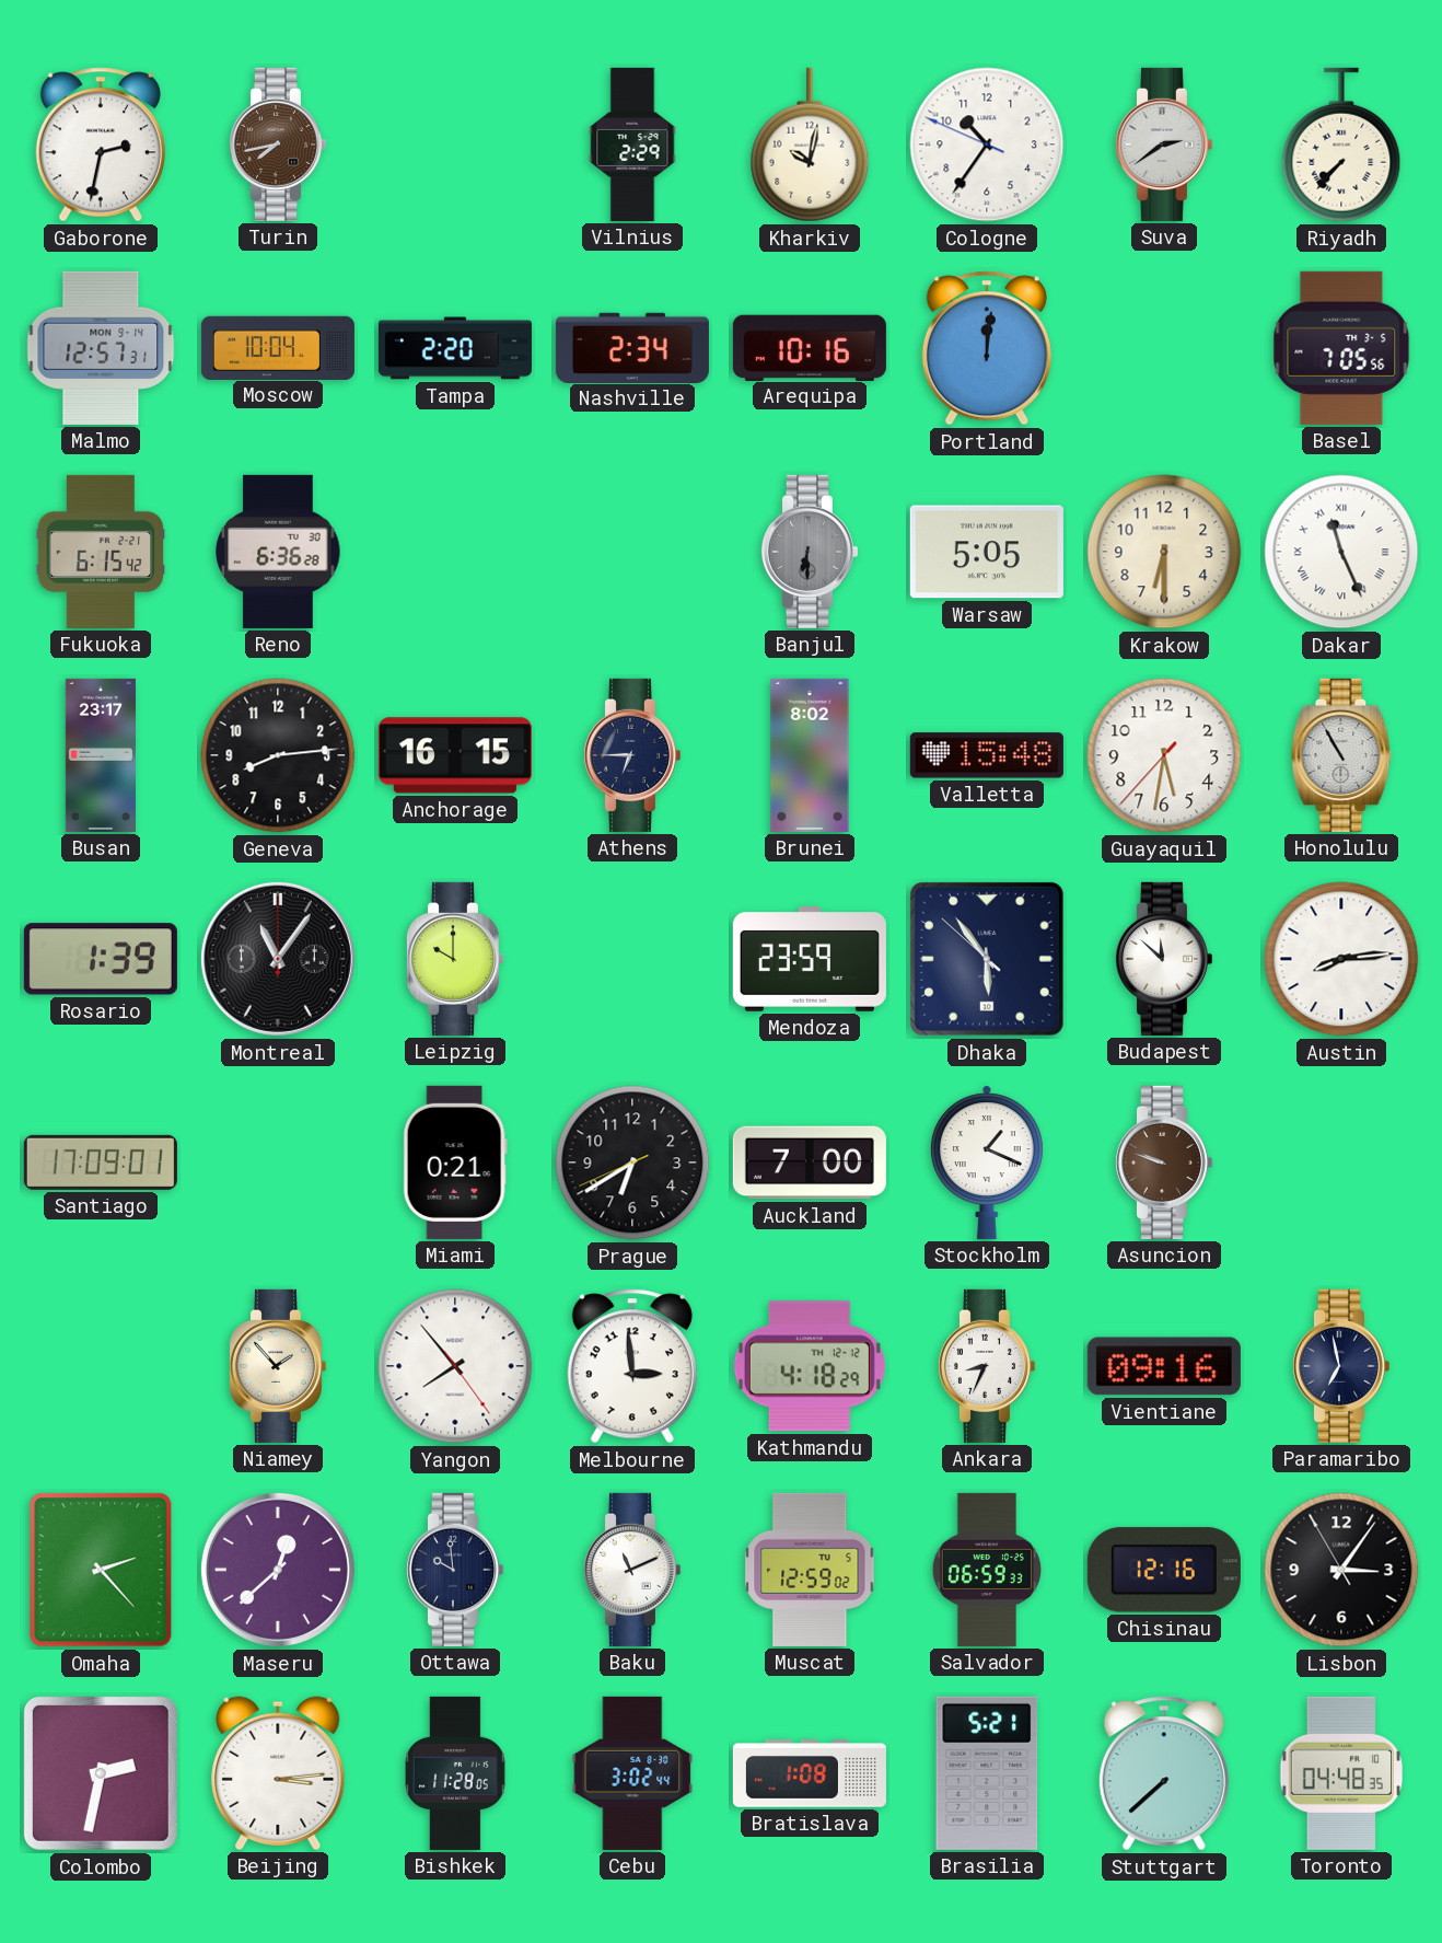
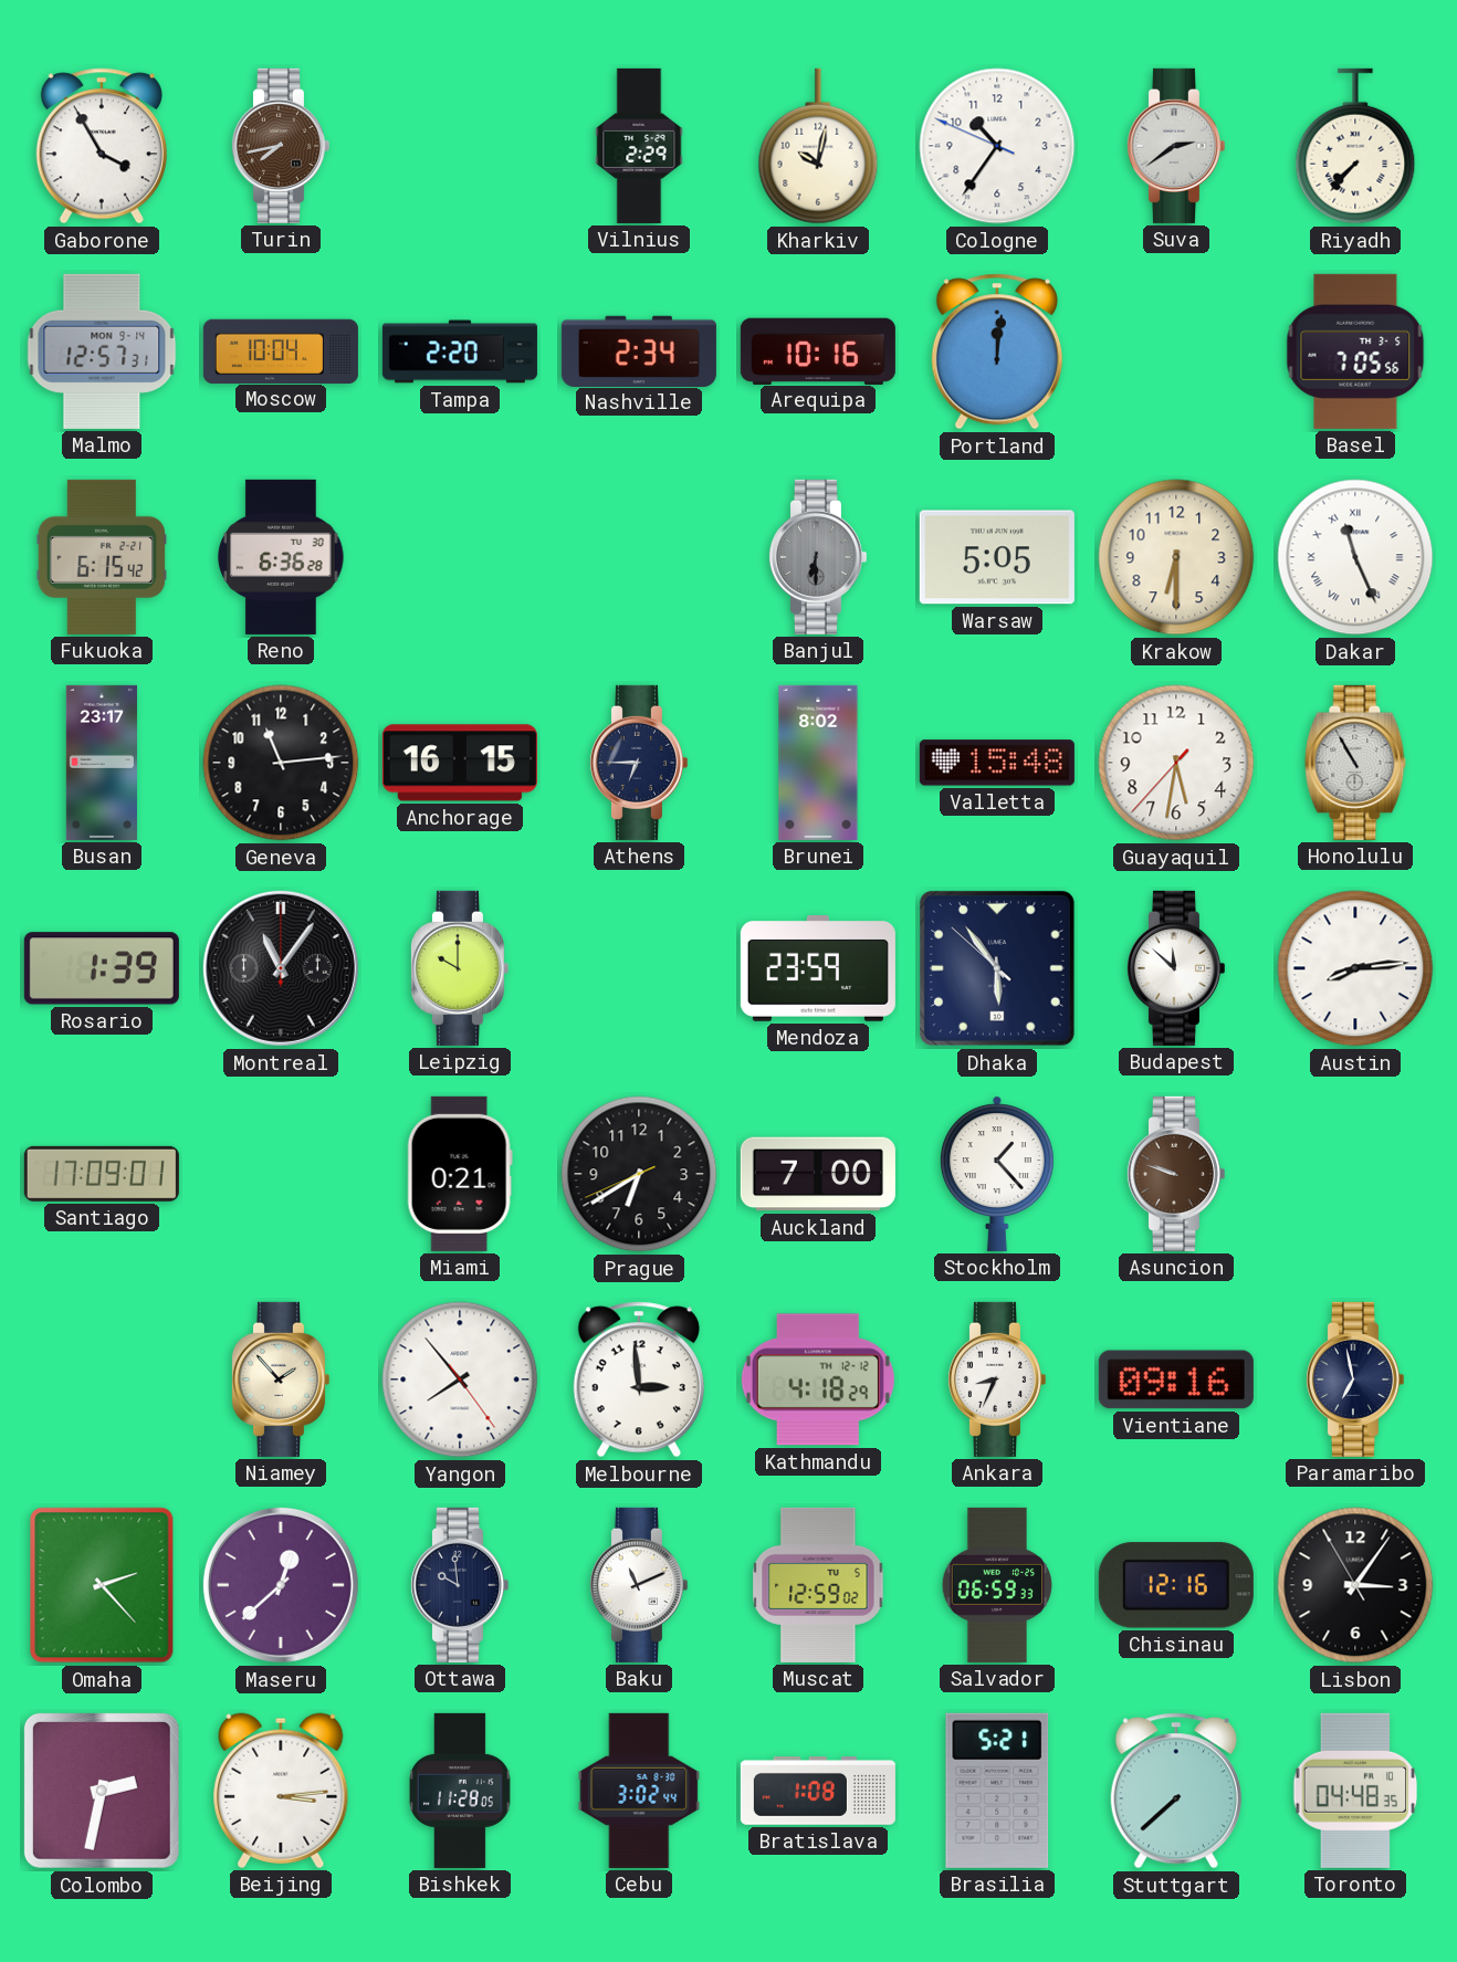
Gaborone: 2:32 -> 3:55 (102, 146)
Geneva: 8:14 -> 11:14 (281, 763)
Stockholm: 1:19 -> 1:23 (997, 1174)
